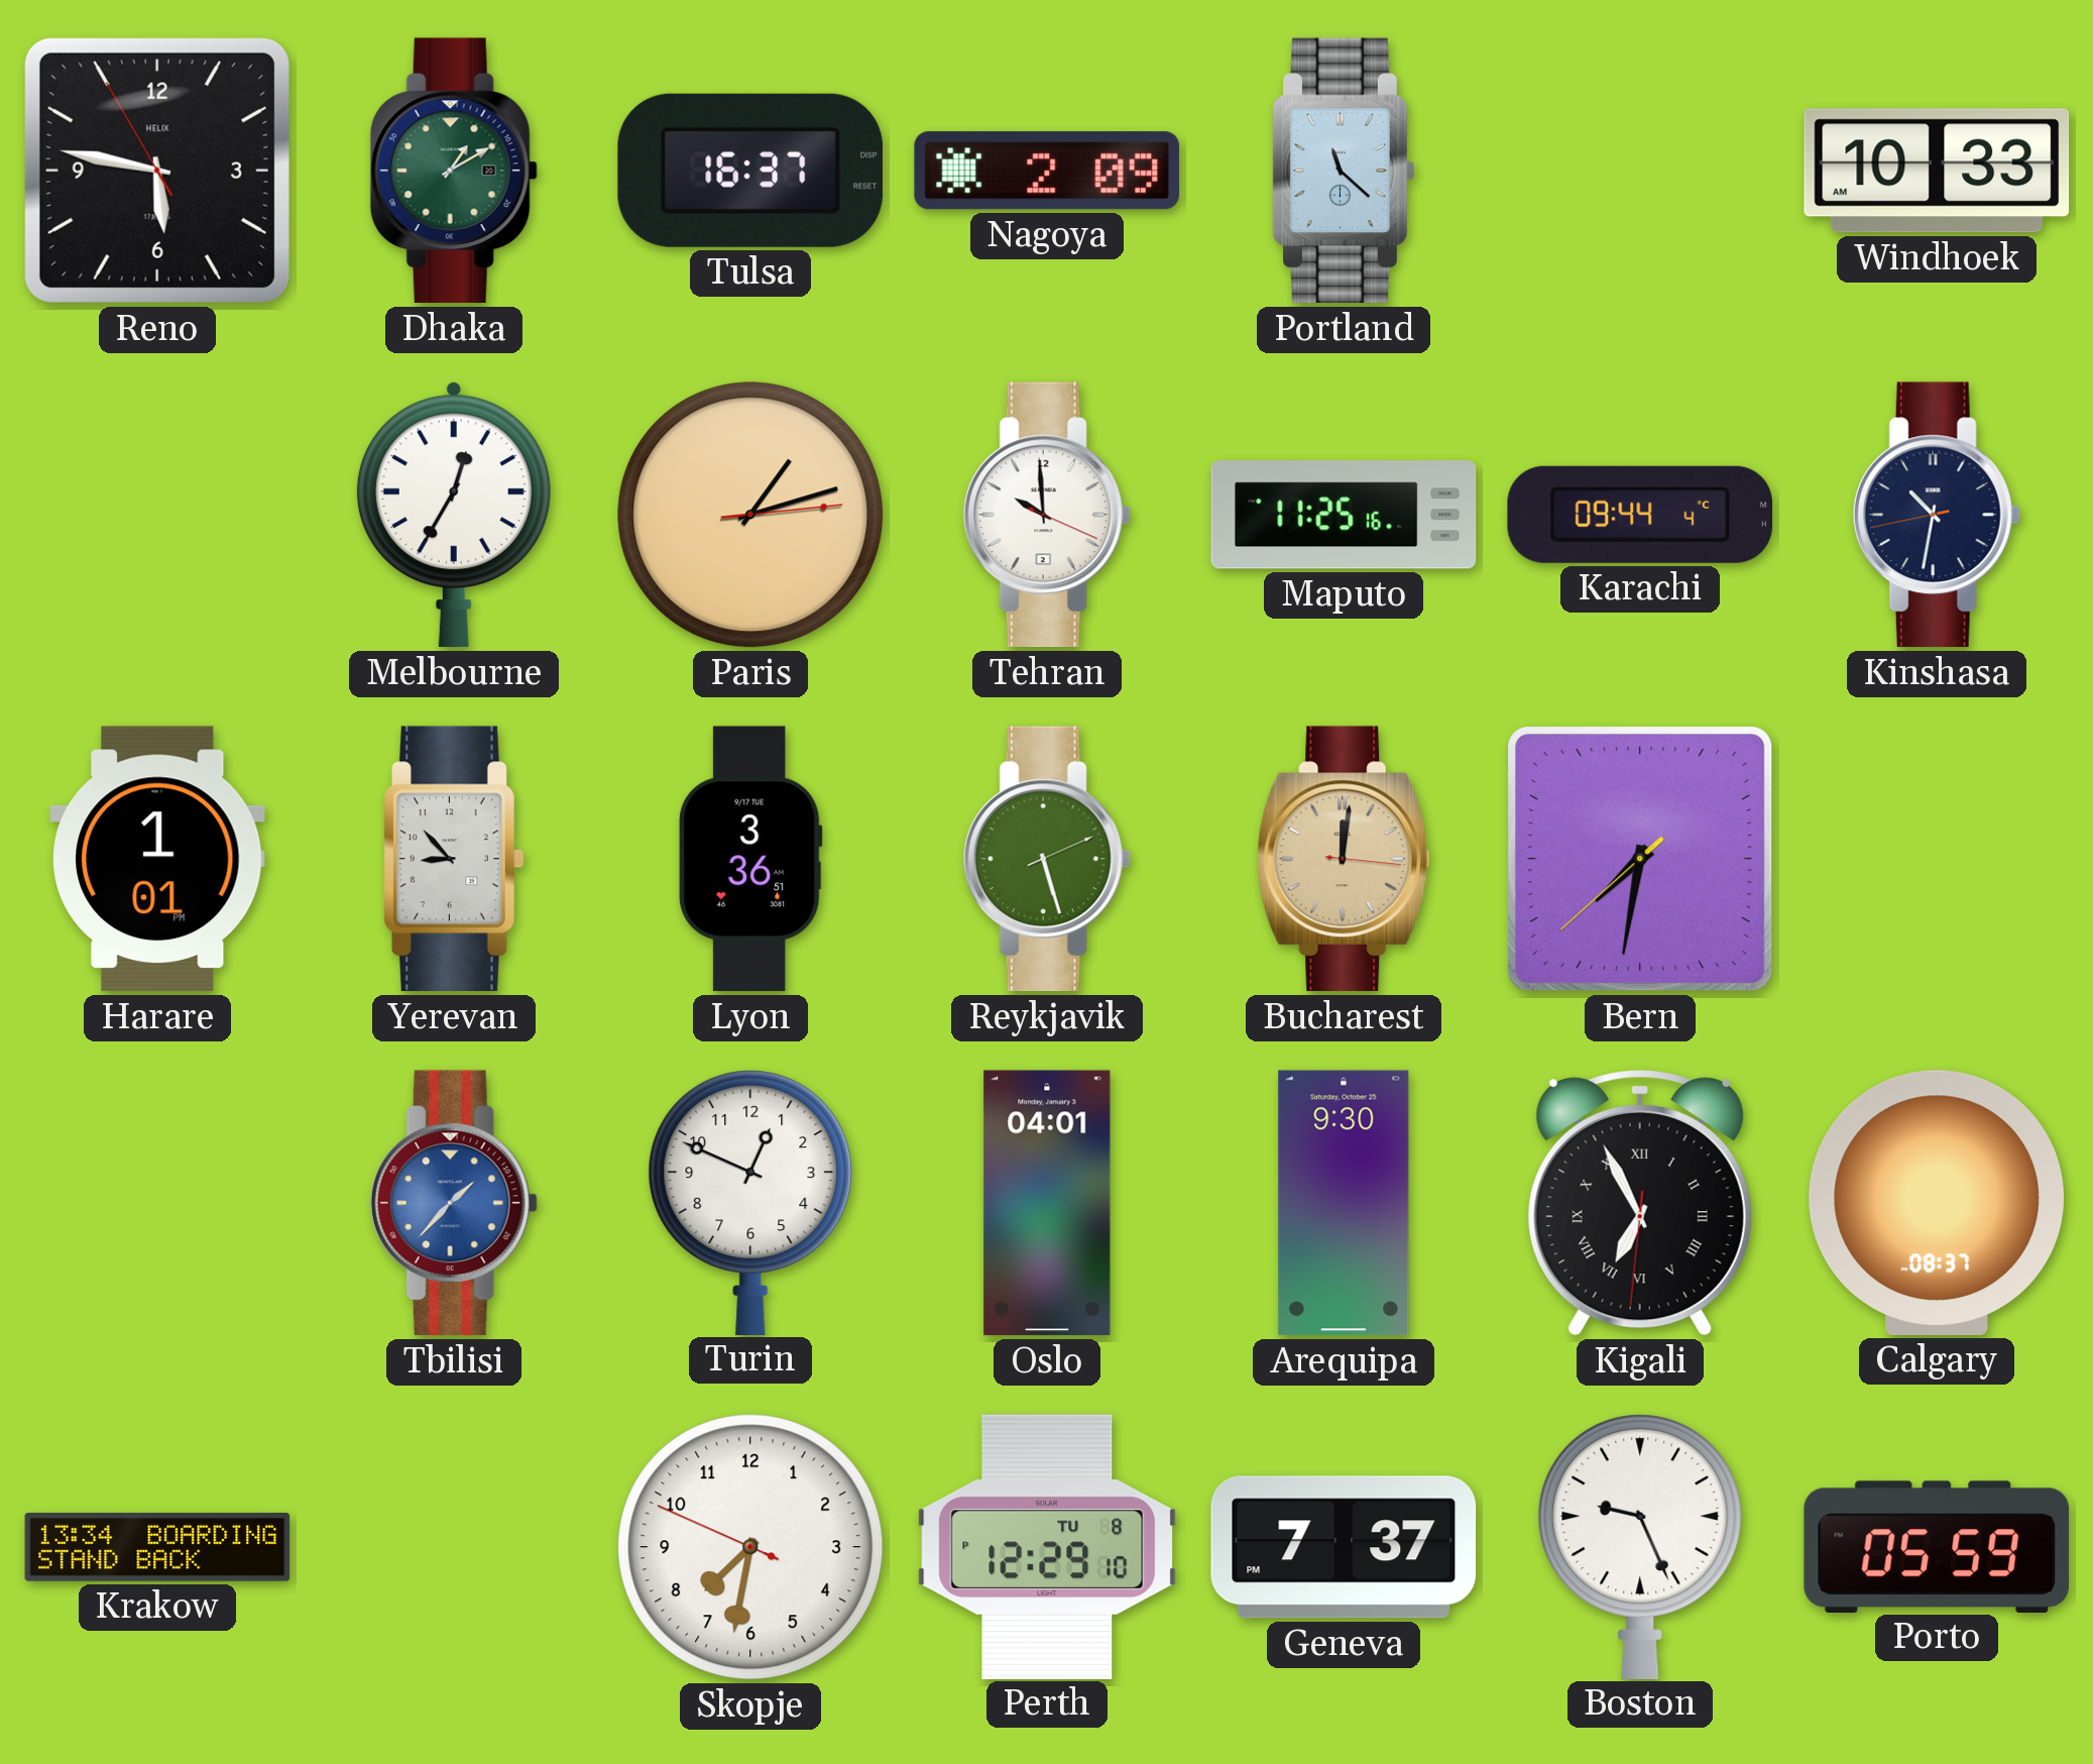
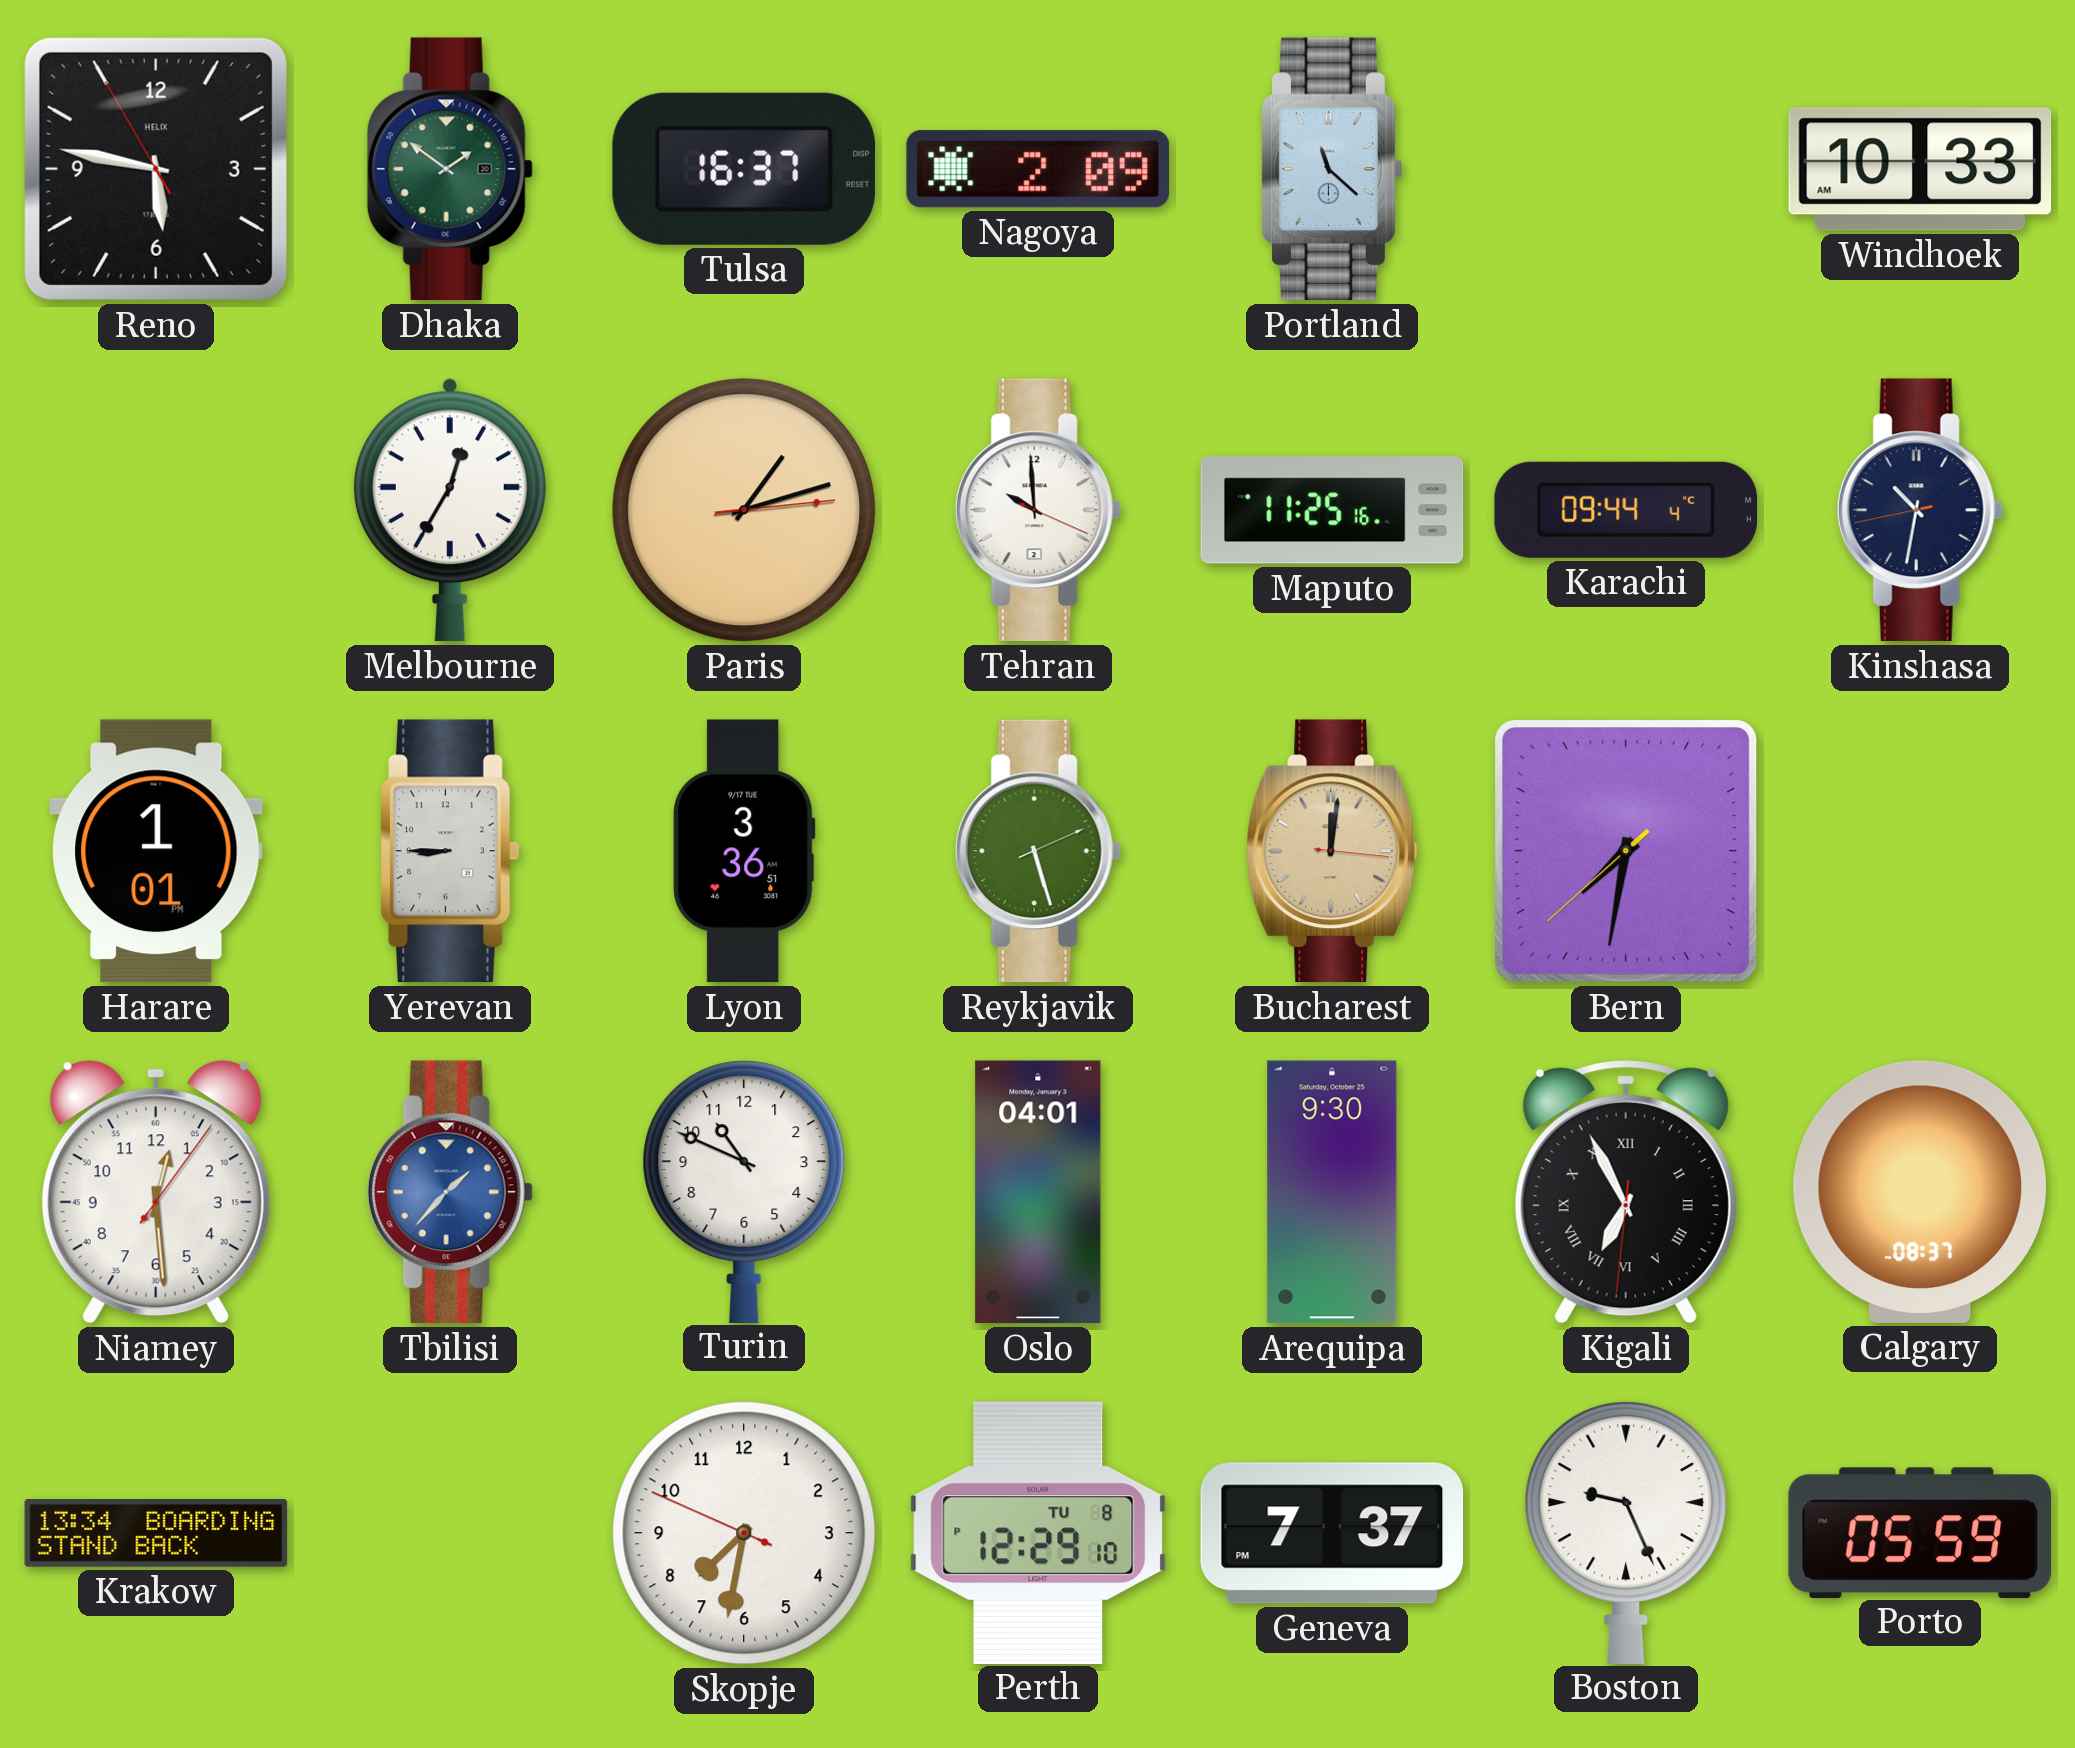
Dhaka: 1:10 -> 1:51 (450, 169)
Yerevan: 8:53 -> 8:45 (450, 851)
Niamey: none -> 12:29 (156, 1192)
Turin: 12:49 -> 10:49 (744, 1191)
